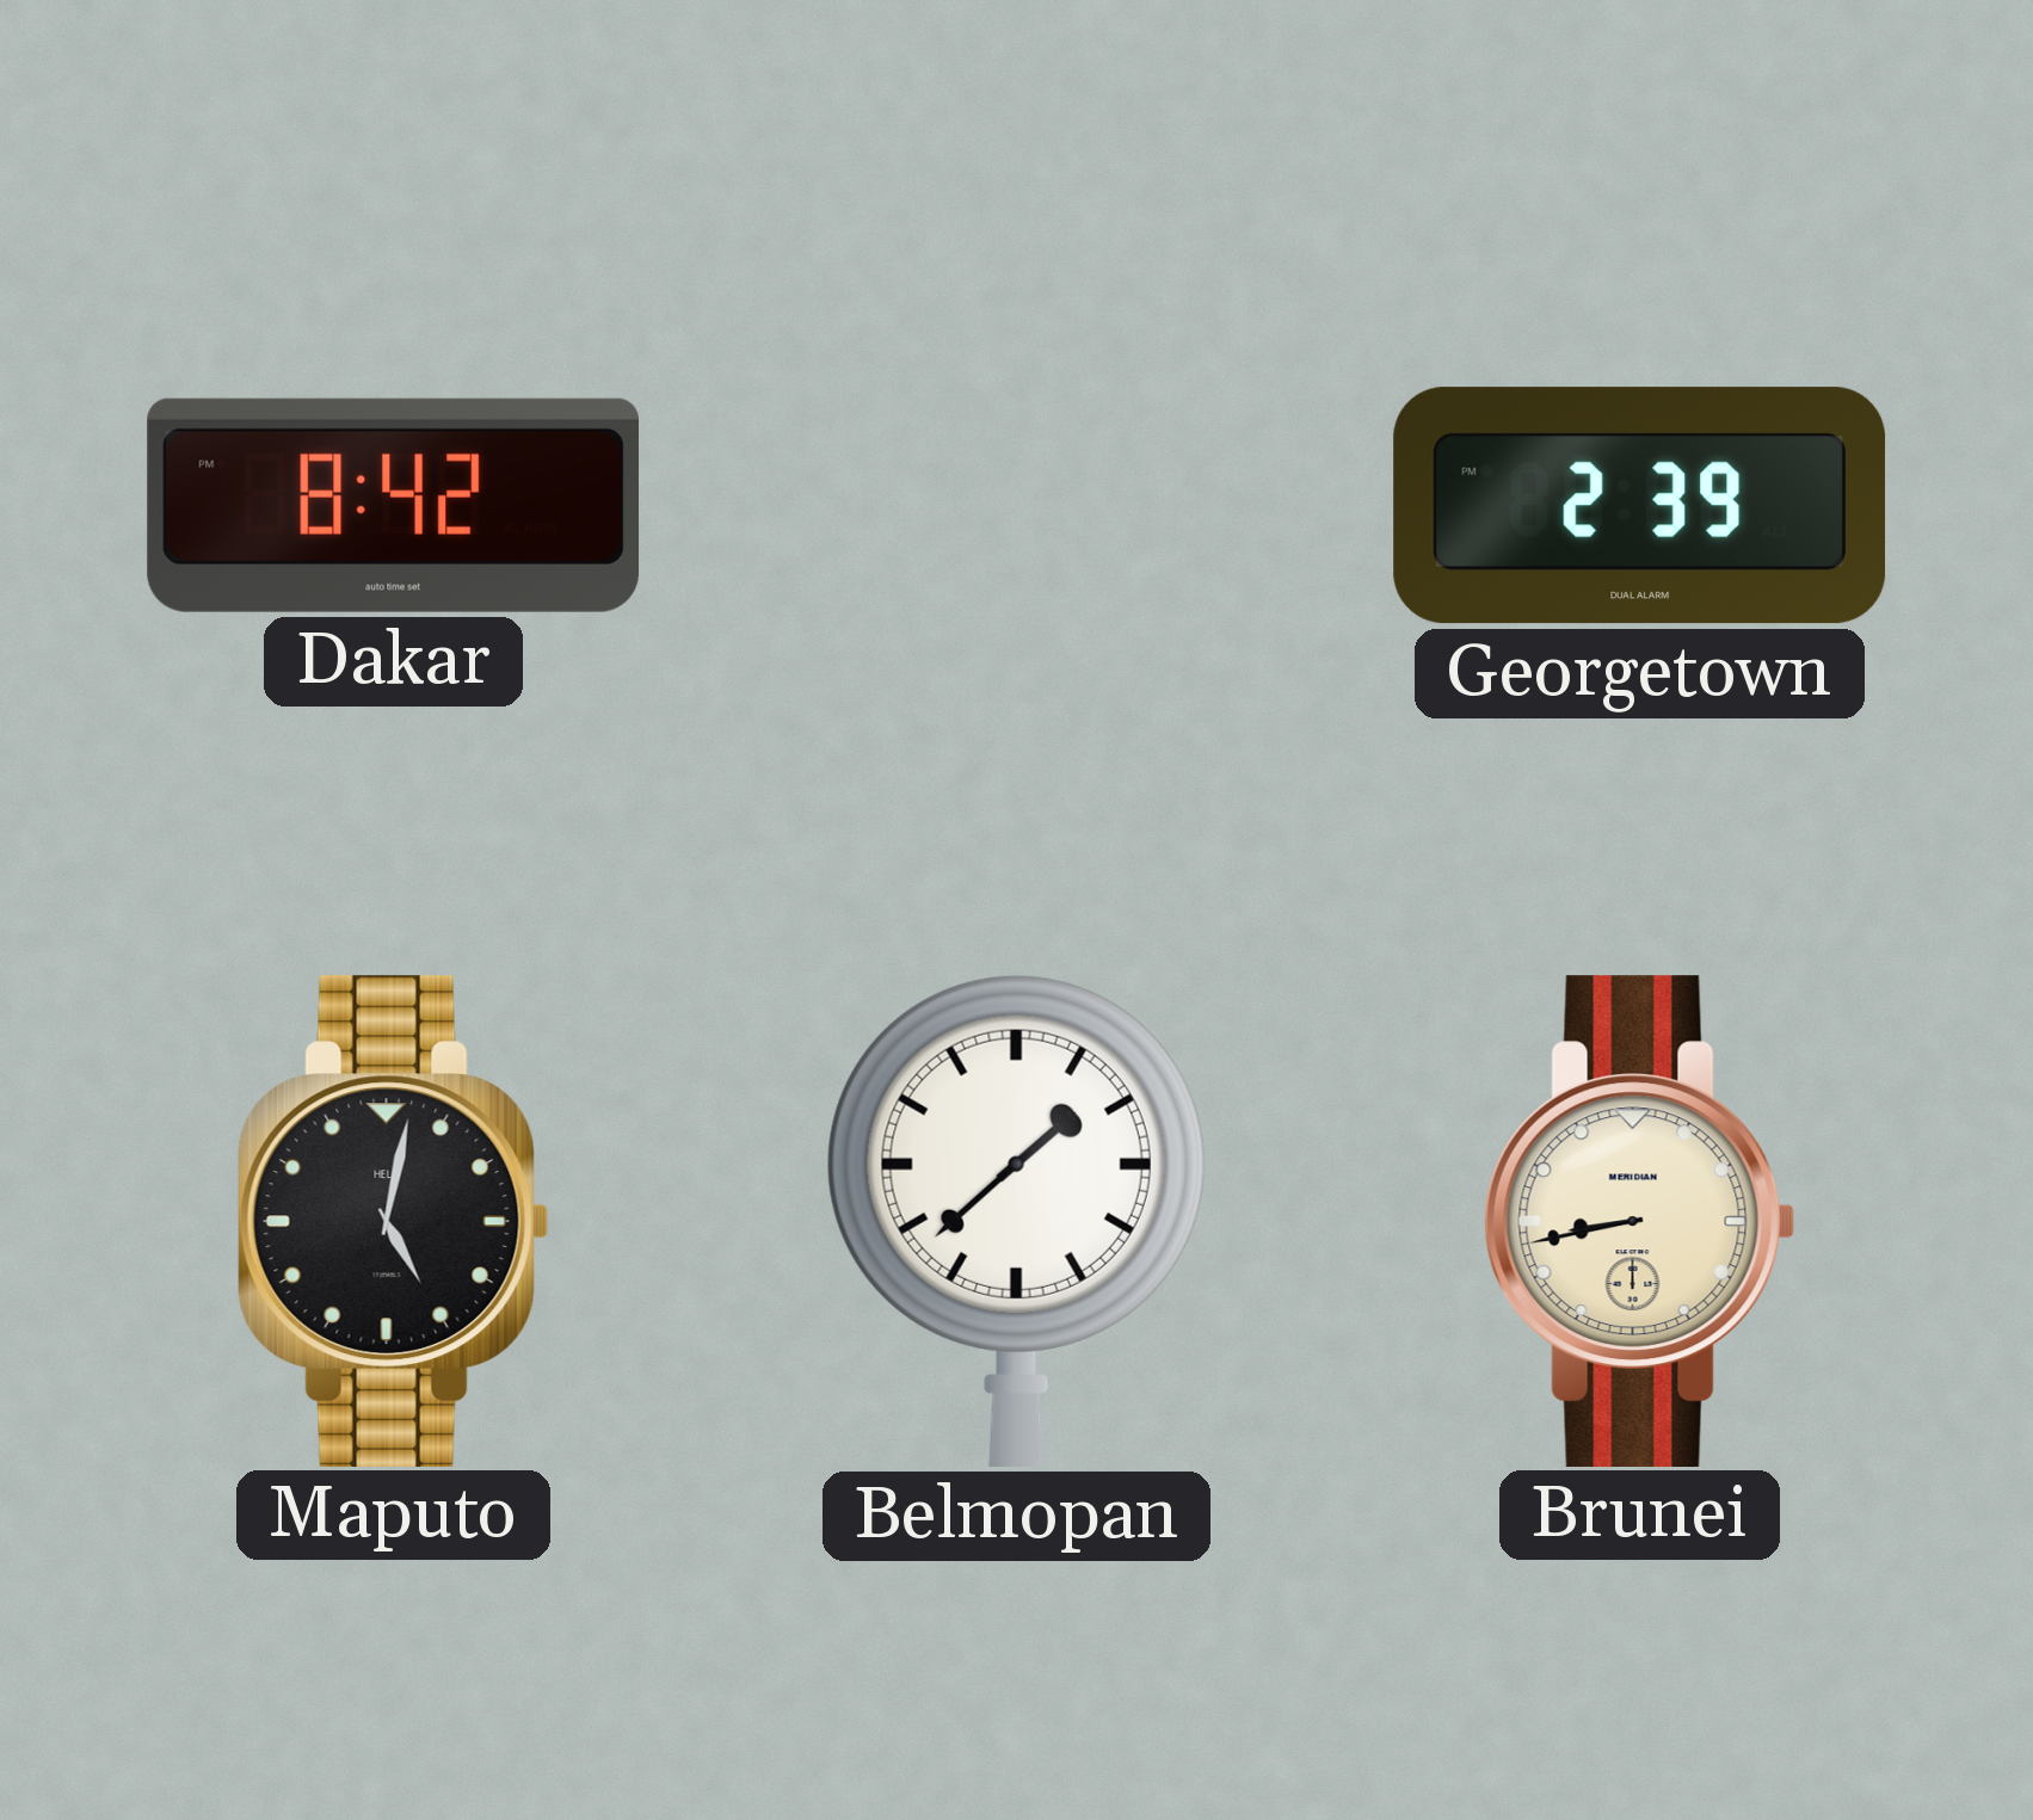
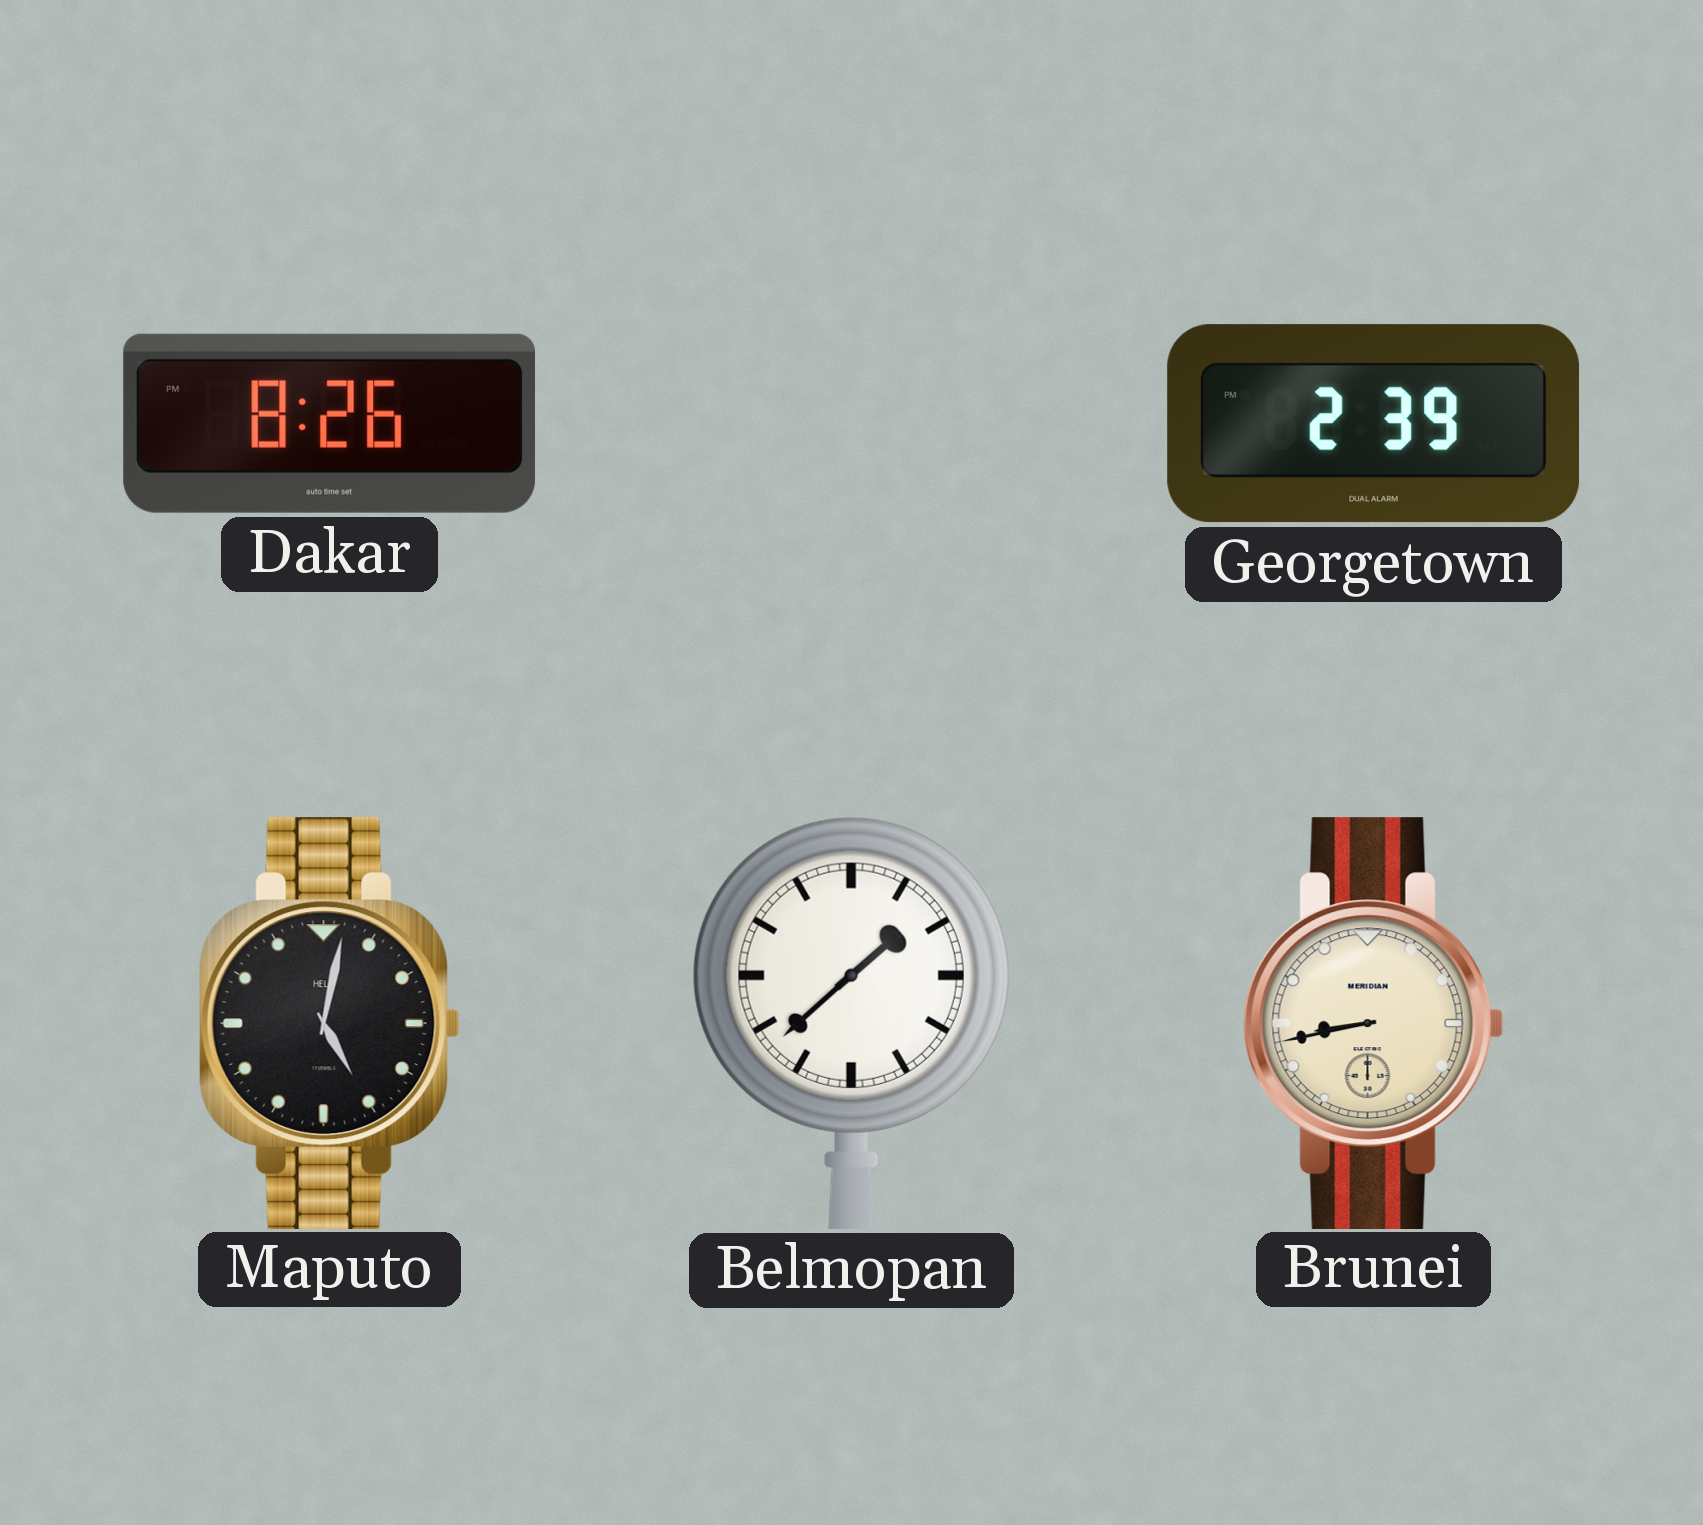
Dakar: 8:42 -> 8:26 (330, 423)
